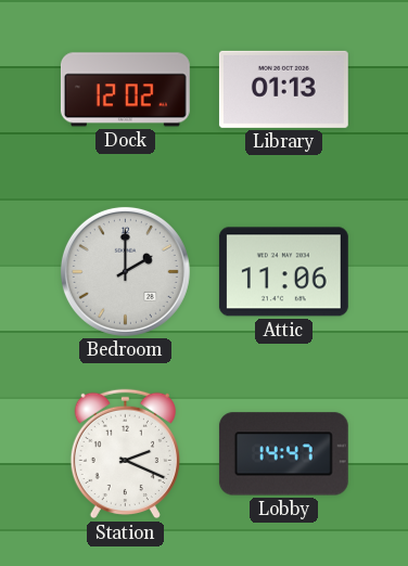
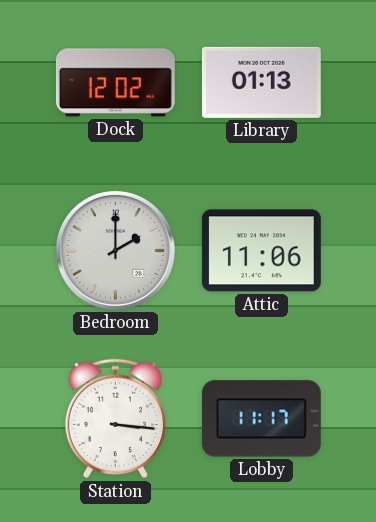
Station: 2:19 -> 3:16 (115, 419)
Lobby: 14:47 -> 11:17 (261, 419)
